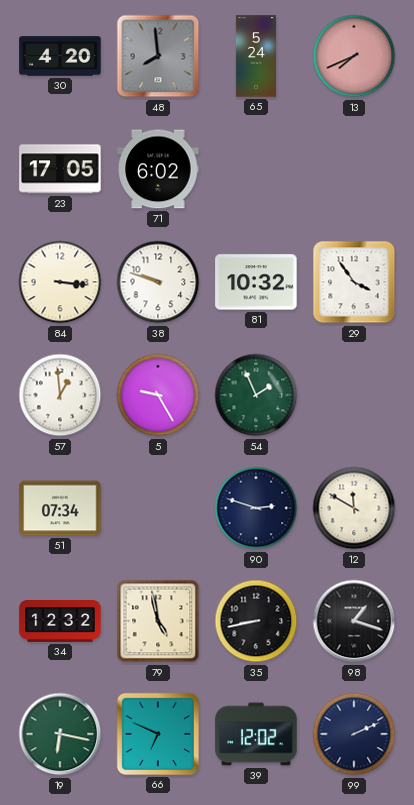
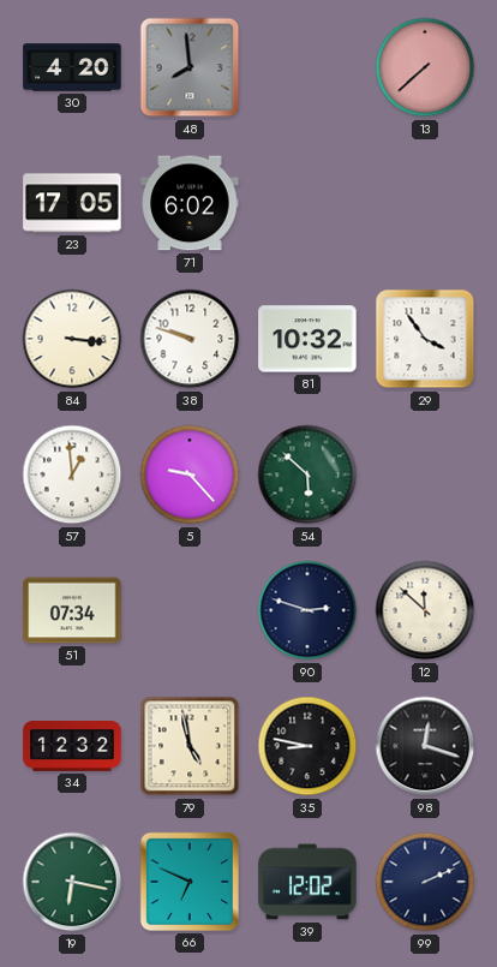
65: 5:24 -> none (255, 56)
13: 7:41 -> 7:38 (425, 67)
5: 9:25 -> 9:23 (190, 474)
54: 1:56 -> 5:52 (307, 474)
12: 11:50 -> 11:52 (425, 610)
35: 8:43 -> 8:47 (307, 746)
98: 1:18 -> 12:18 (425, 746)
